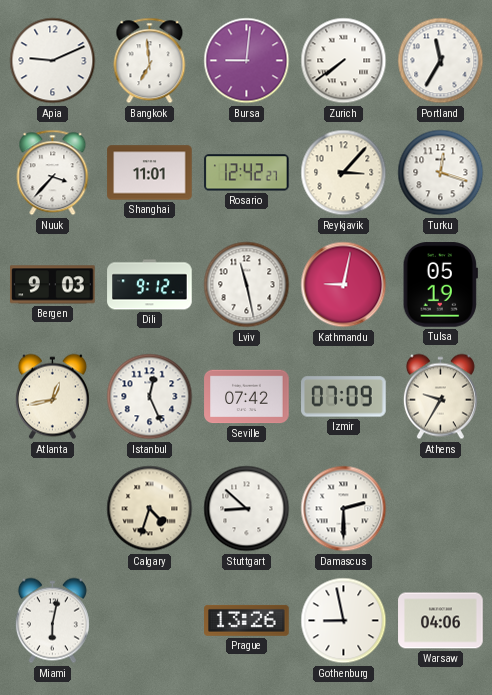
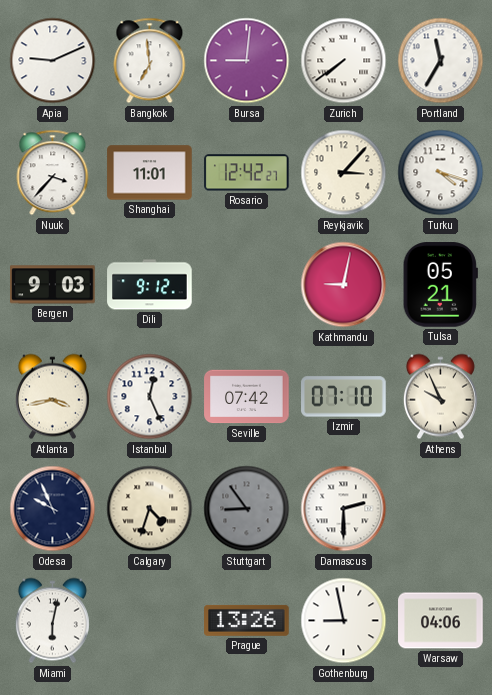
Turku: 12:18 -> 4:18 (441, 173)
Lviv: 11:28 -> none (247, 285)
Tulsa: 05:19 -> 05:21 (440, 285)
Atlanta: 12:43 -> 3:43 (52, 397)
Izmir: 07:09 -> 07:10 (344, 397)
Athens: 9:35 -> 9:56 (440, 397)
Odesa: none -> 9:56 (53, 509)
Stuttgart: 8:52 -> 8:54 (247, 509)
Stuttgart dial: white -> grey (247, 509)
